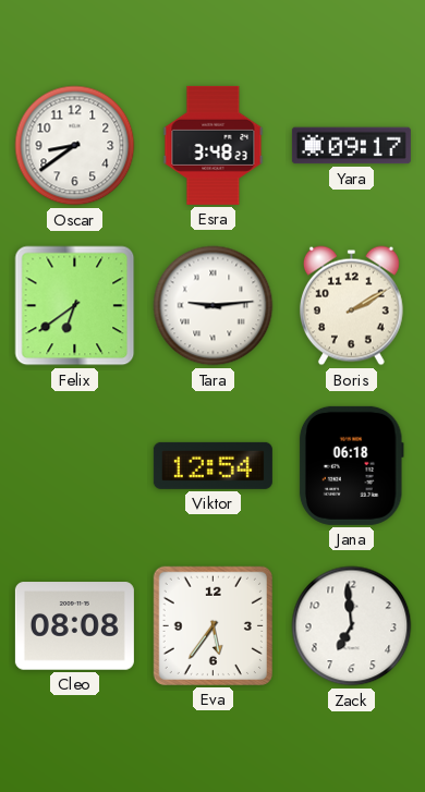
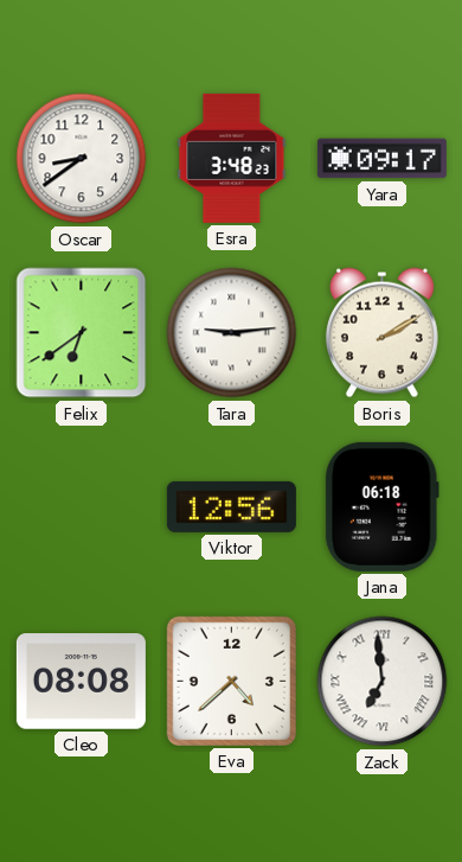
Viktor: 12:54 -> 12:56 (231, 506)
Eva: 5:36 -> 4:38 (231, 681)
Zack numerals: Arabic -> Roman (383, 682)
